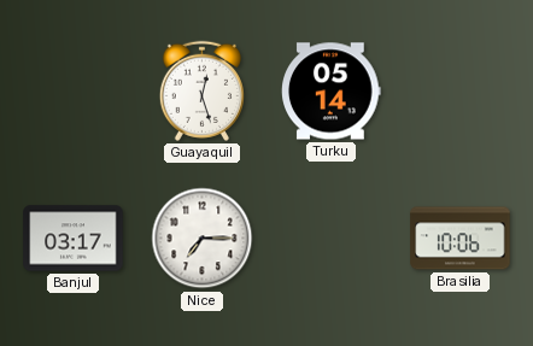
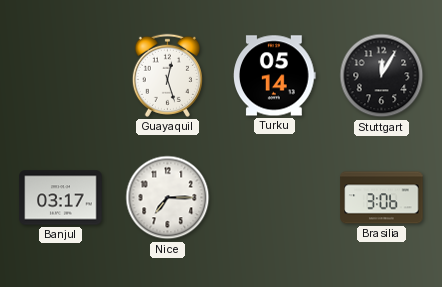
Stuttgart: none -> 12:05 (382, 76)
Brasilia: 10:06 -> 3:06 (382, 198)
